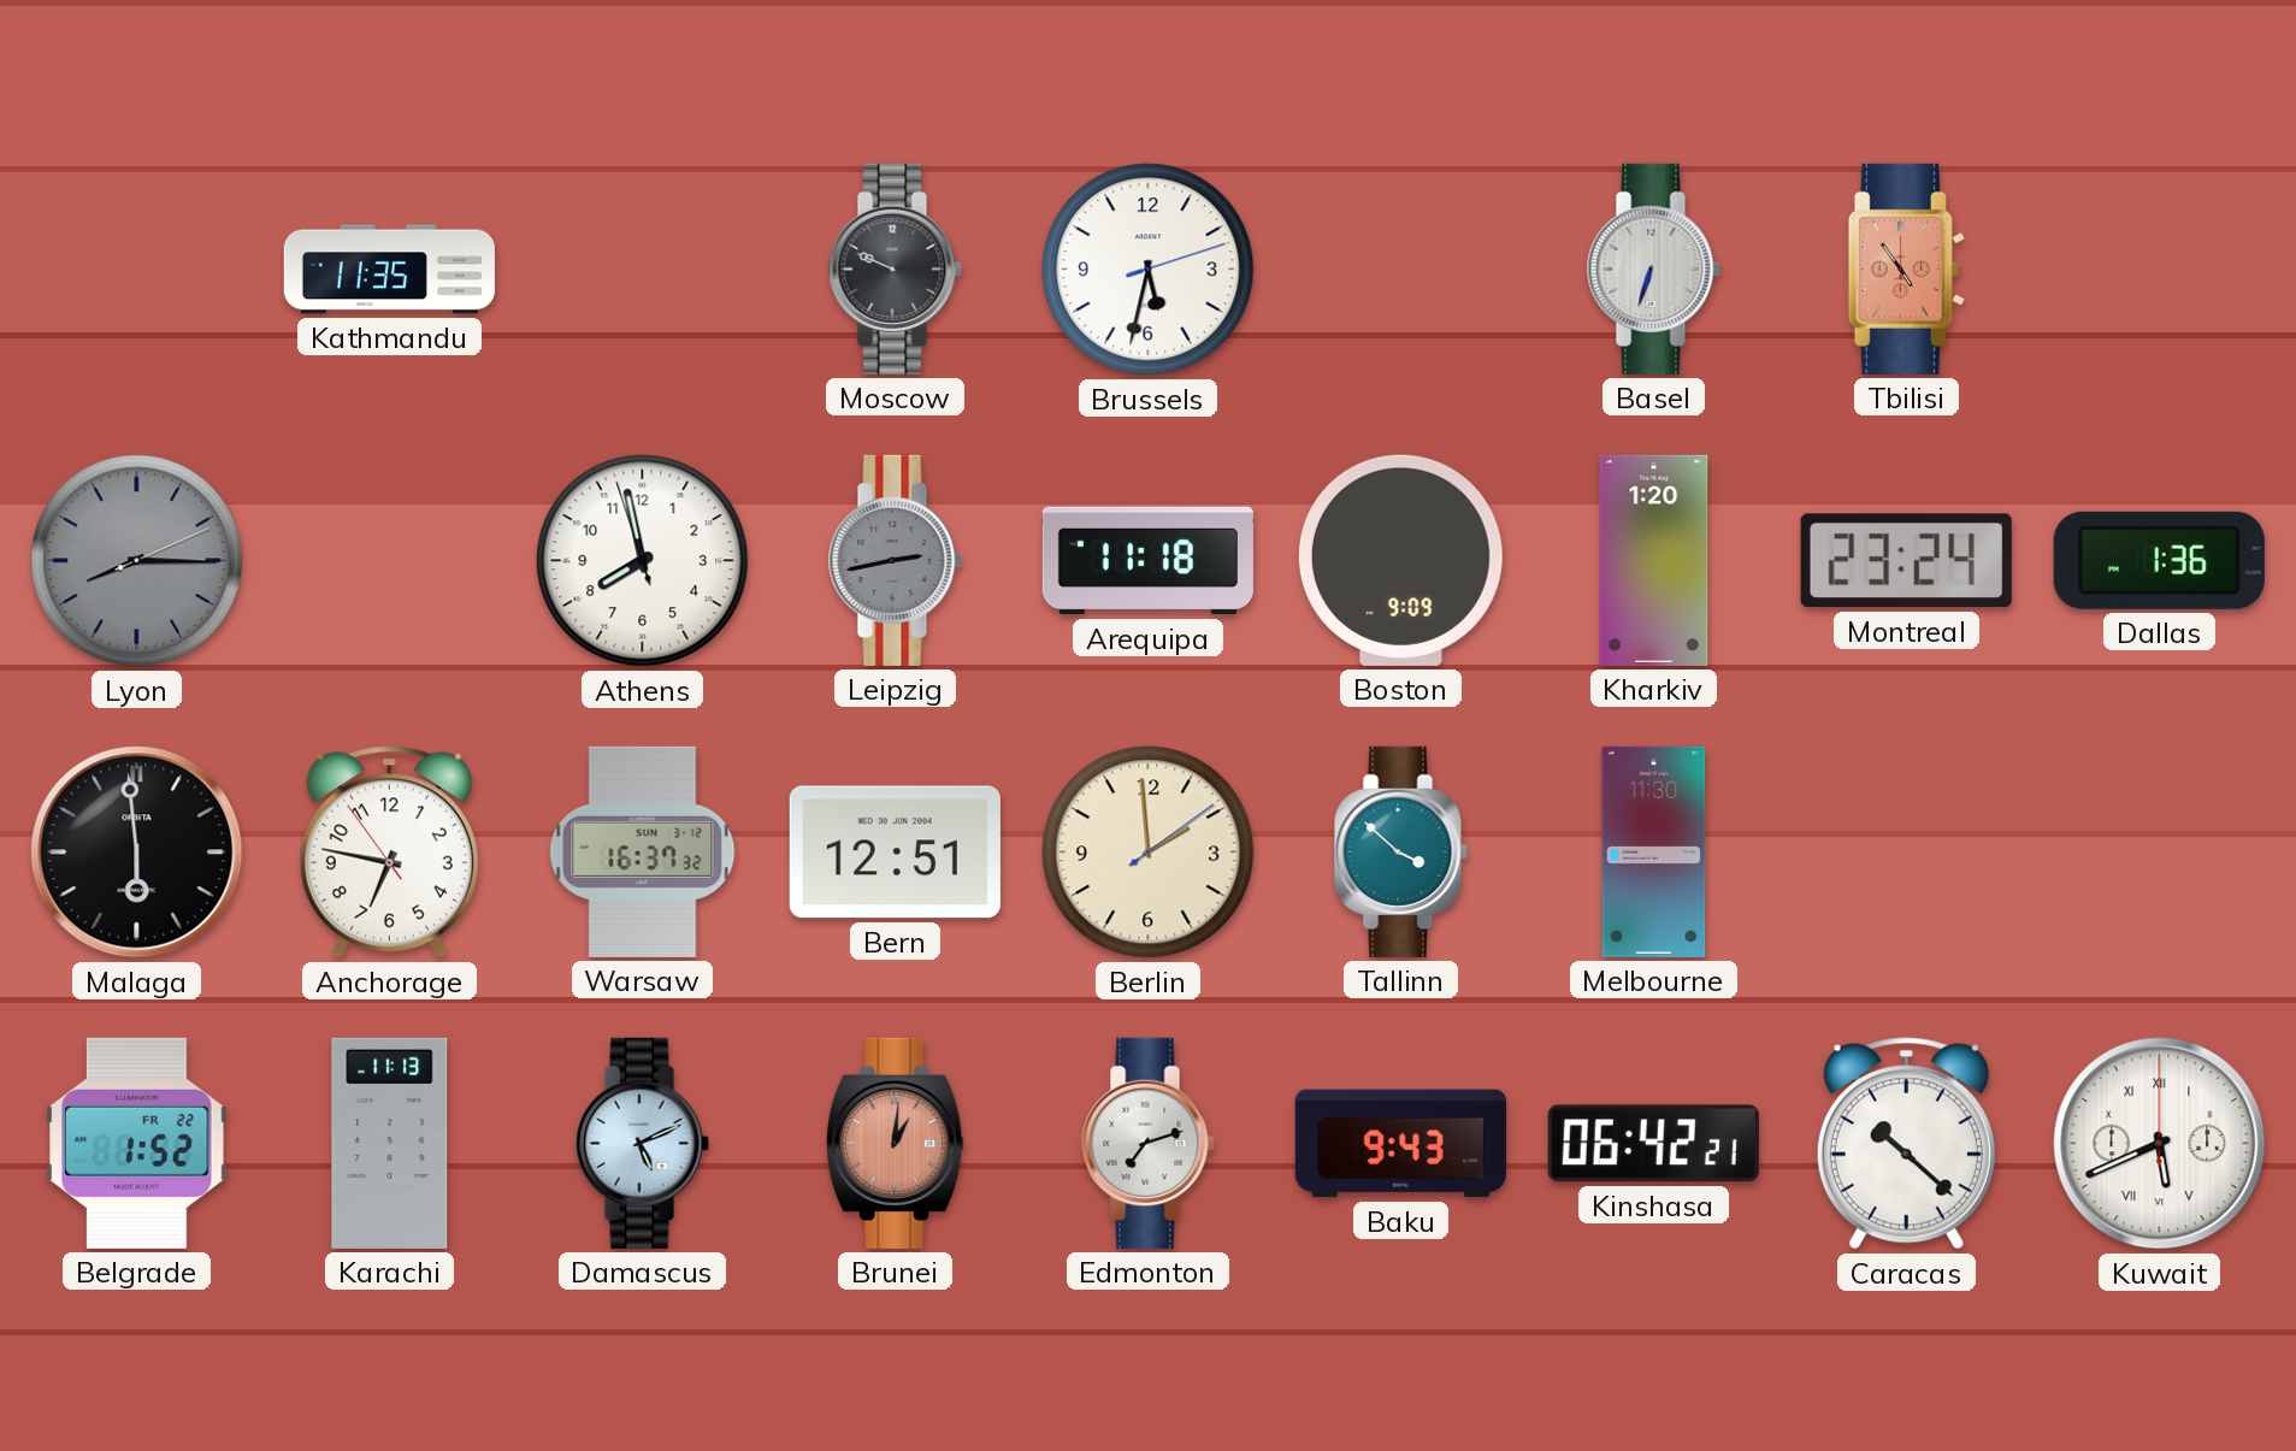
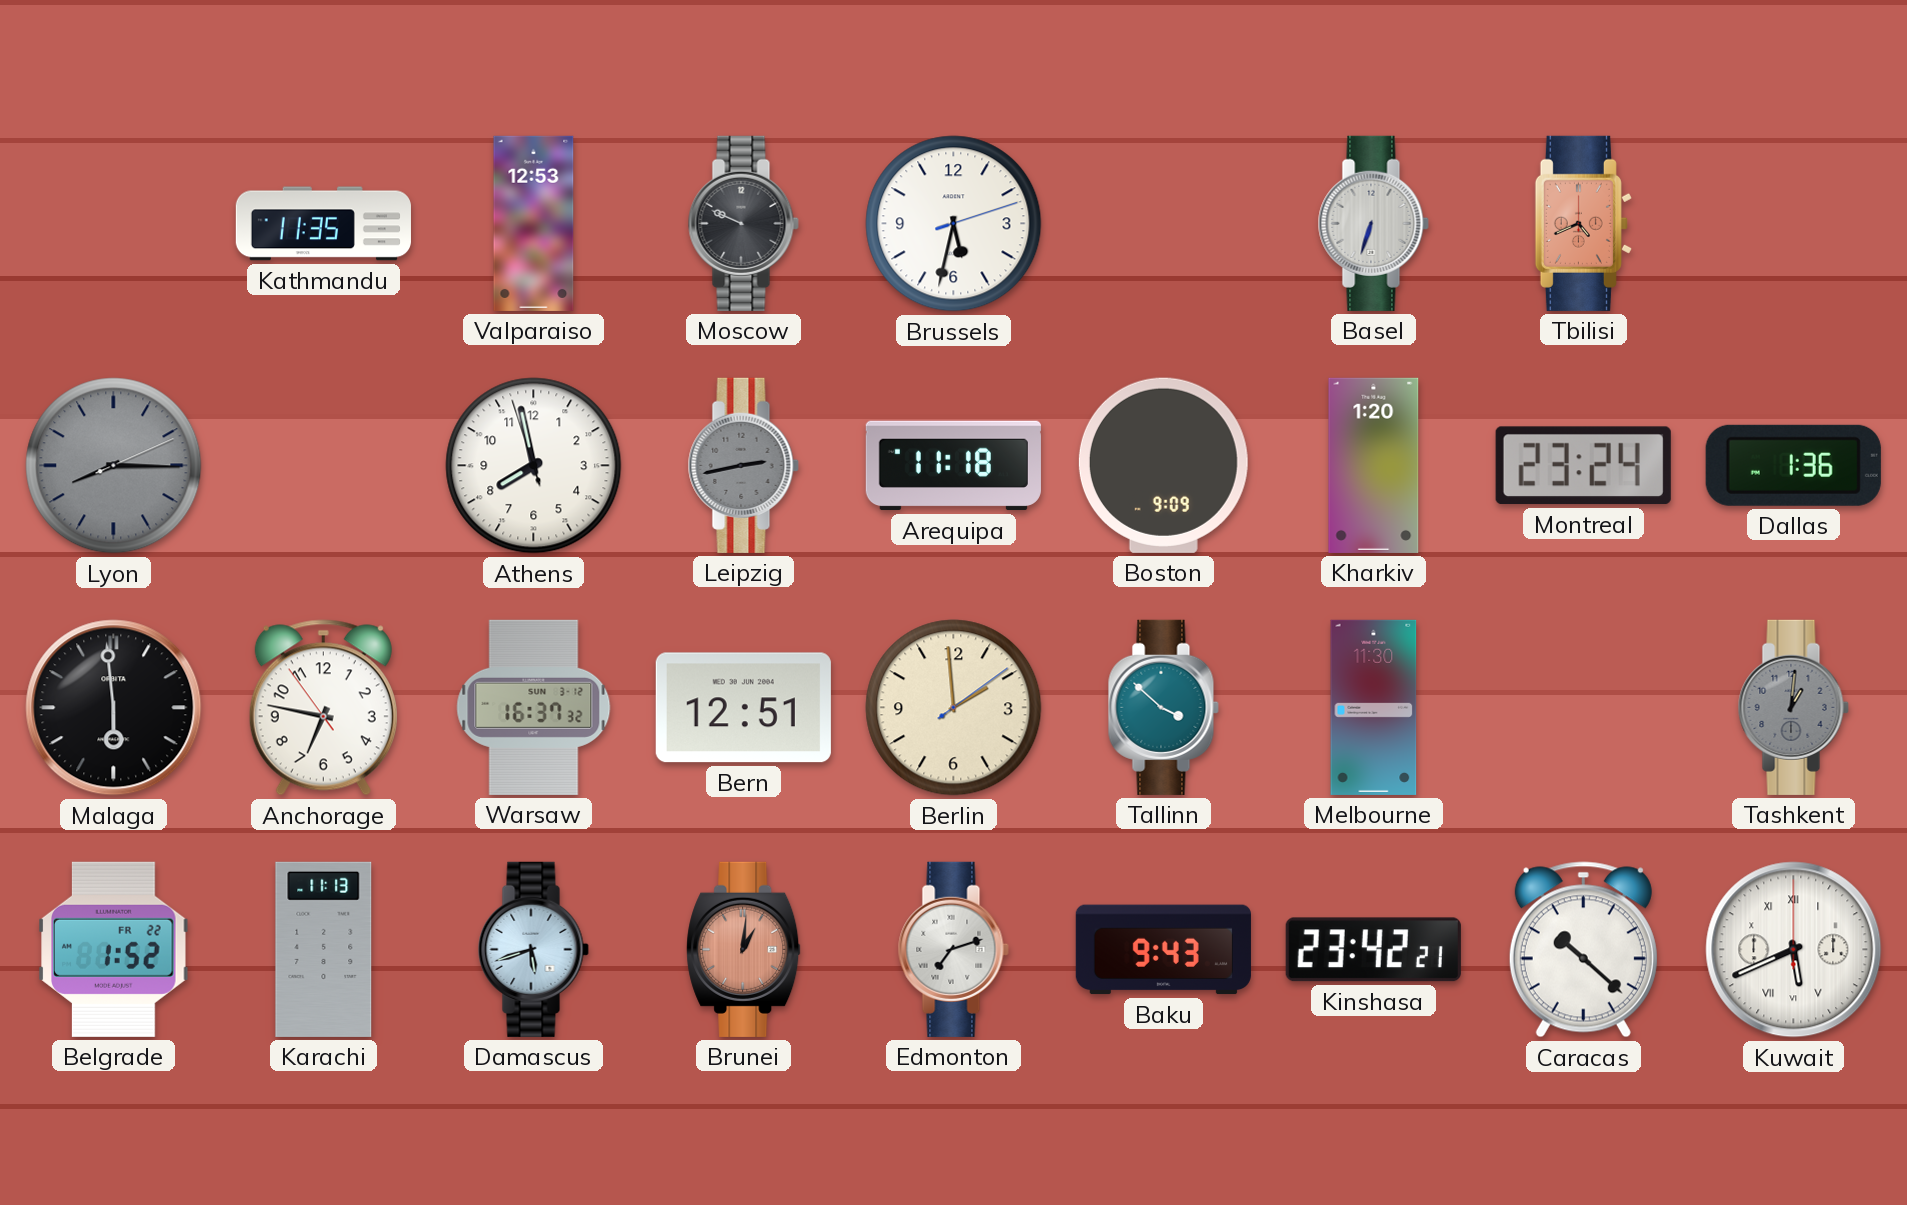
Valparaiso: none -> 12:53 (534, 223)
Tbilisi: 4:54 -> 4:41 (1583, 223)
Tashkent: none -> 1:01 (1793, 707)
Damascus: 5:11 -> 5:42 (533, 949)
Kinshasa: 06:42 -> 23:42 (1373, 950)
